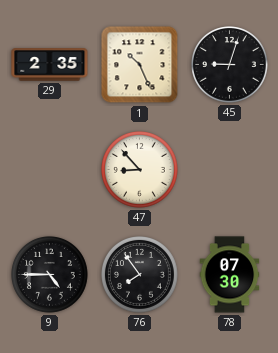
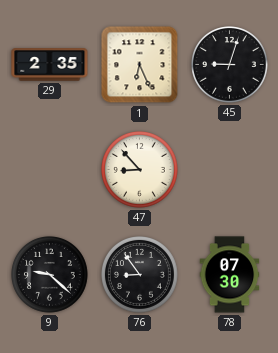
1: 10:26 -> 6:26 (140, 65)
9: 4:45 -> 9:22 (50, 275)
76: 7:54 -> 8:54 (140, 275)
